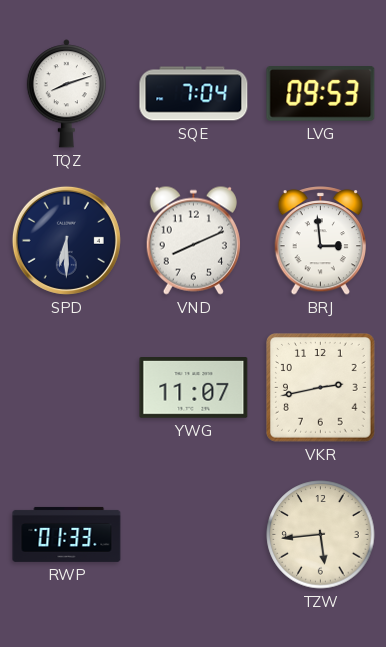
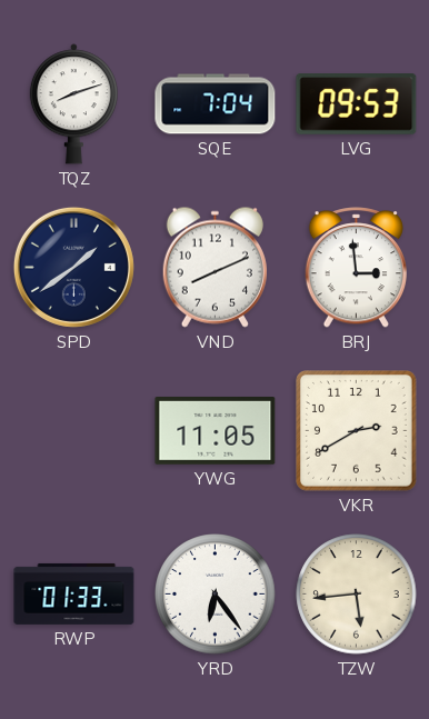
SPD: 6:30 -> 1:39 (73, 267)
YWG: 11:07 -> 11:05 (216, 431)
VKR: 2:43 -> 2:40 (357, 431)
YRD: none -> 6:24 (216, 595)
